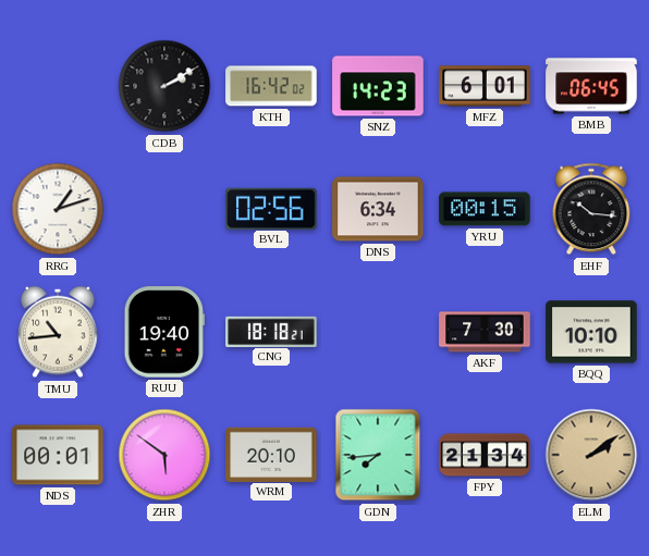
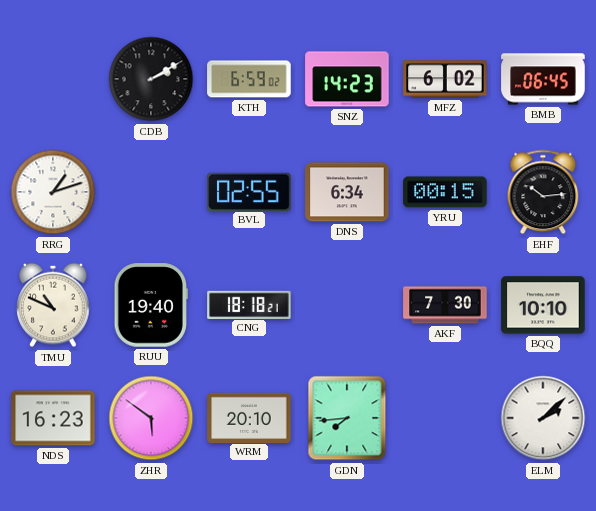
KTH: 16:42 -> 6:59 (249, 79)
MFZ: 6:01 -> 6:02 (445, 79)
BVL: 02:56 -> 02:55 (249, 191)
EHF: 10:16 -> 10:14 (543, 192)
TMU: 10:44 -> 10:49 (53, 305)
NDS: 00:01 -> 16:23 (53, 418)
FPY: 21:34 -> none (485, 455)
ELM: 2:09 -> 2:08 (543, 418)
ELM dial: champagne -> white (543, 418)
